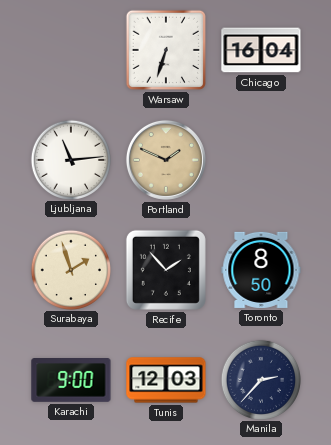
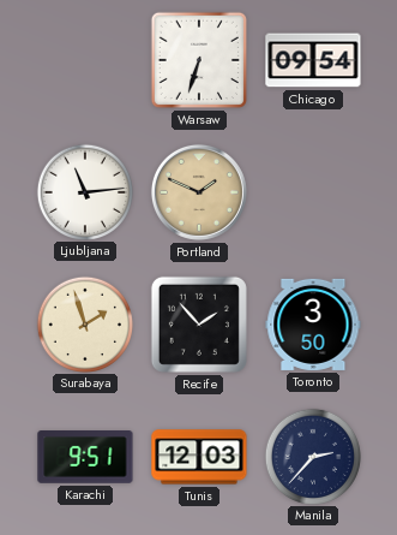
Chicago: 16:04 -> 09:54 (313, 60)
Toronto: 8:50 -> 3:50 (313, 325)
Karachi: 9:00 -> 9:51 (85, 458)
